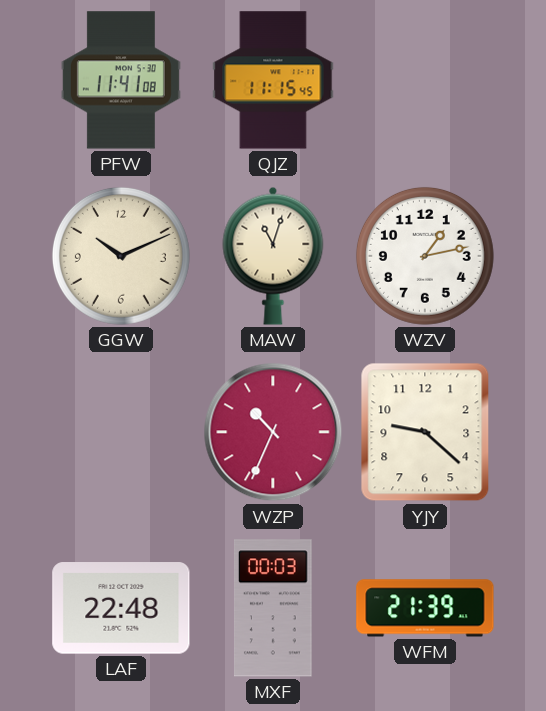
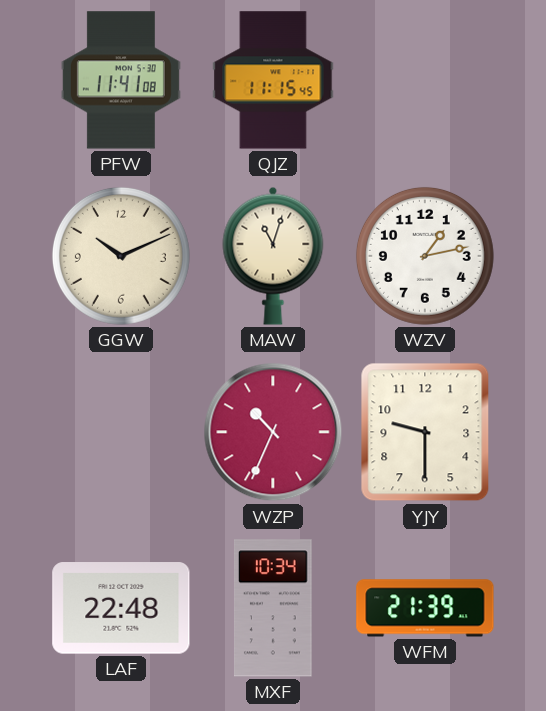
YJY: 9:22 -> 9:30 (425, 432)
MXF: 00:03 -> 10:34 (273, 608)
